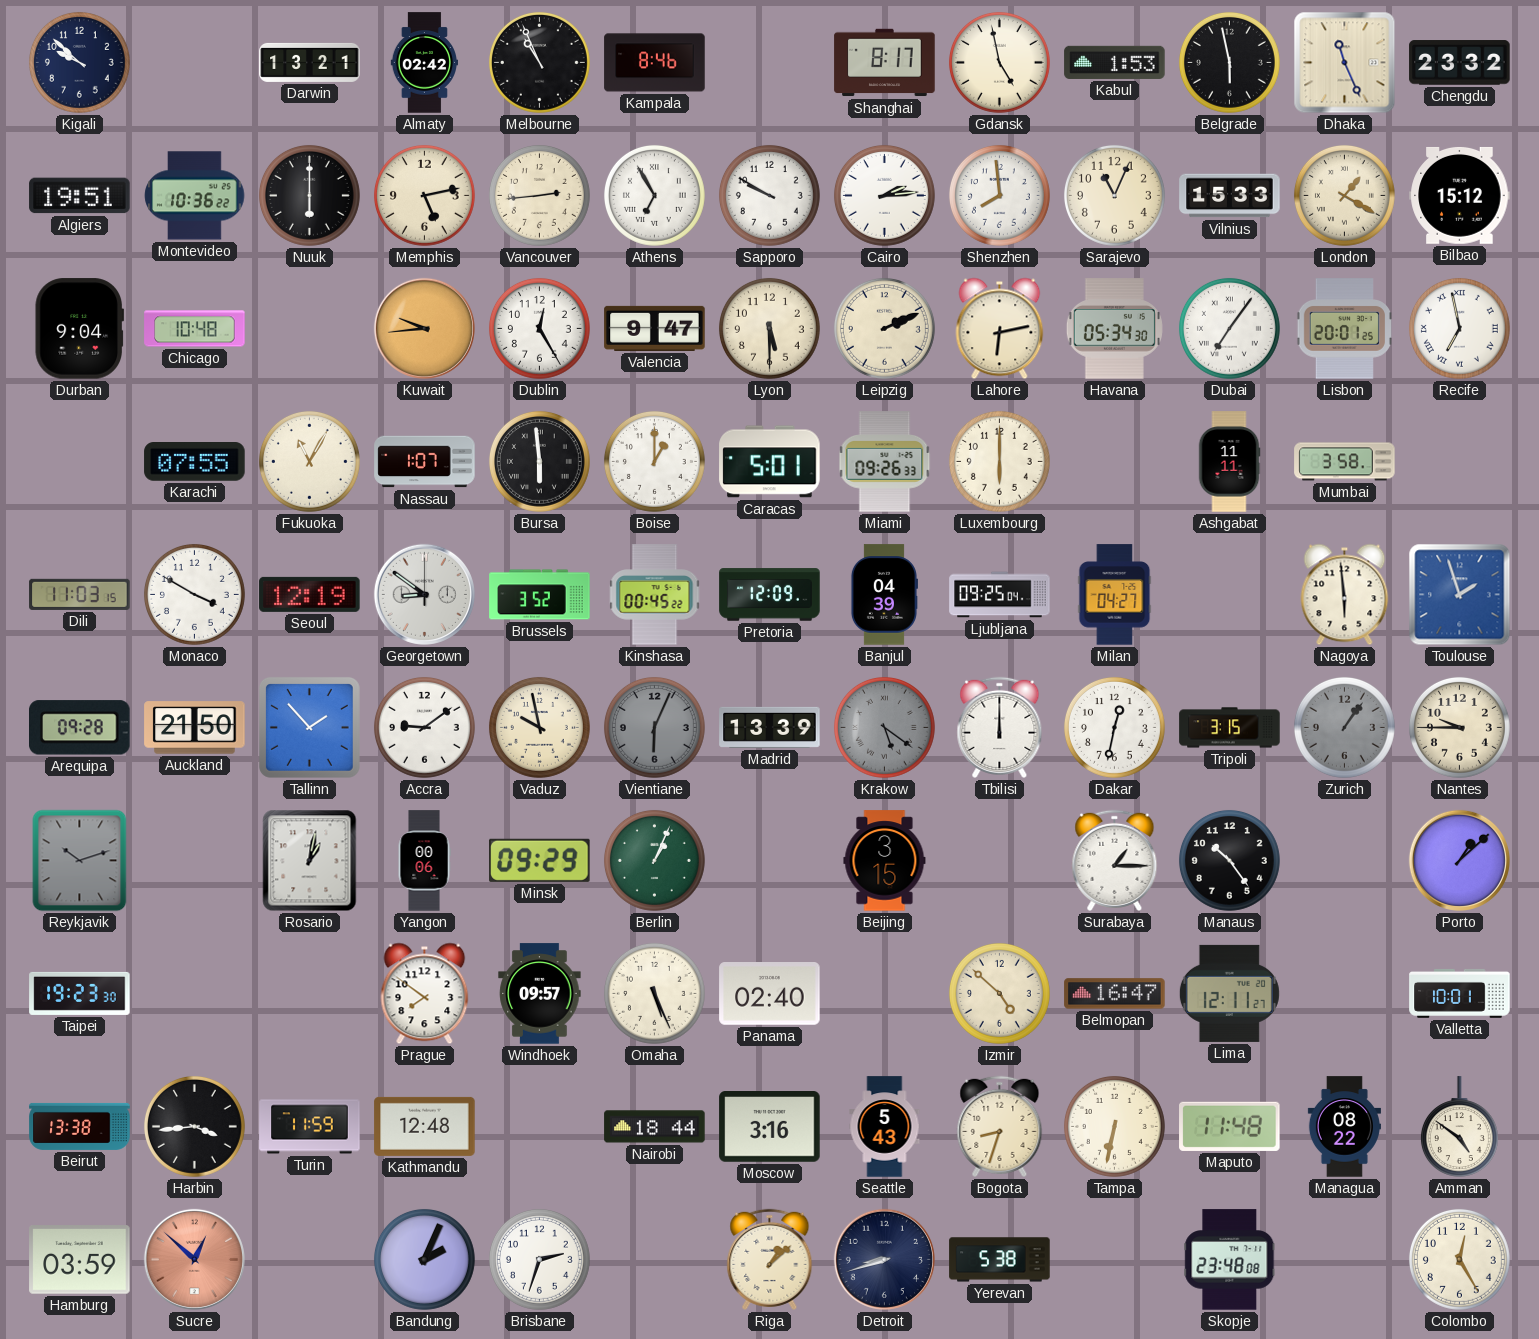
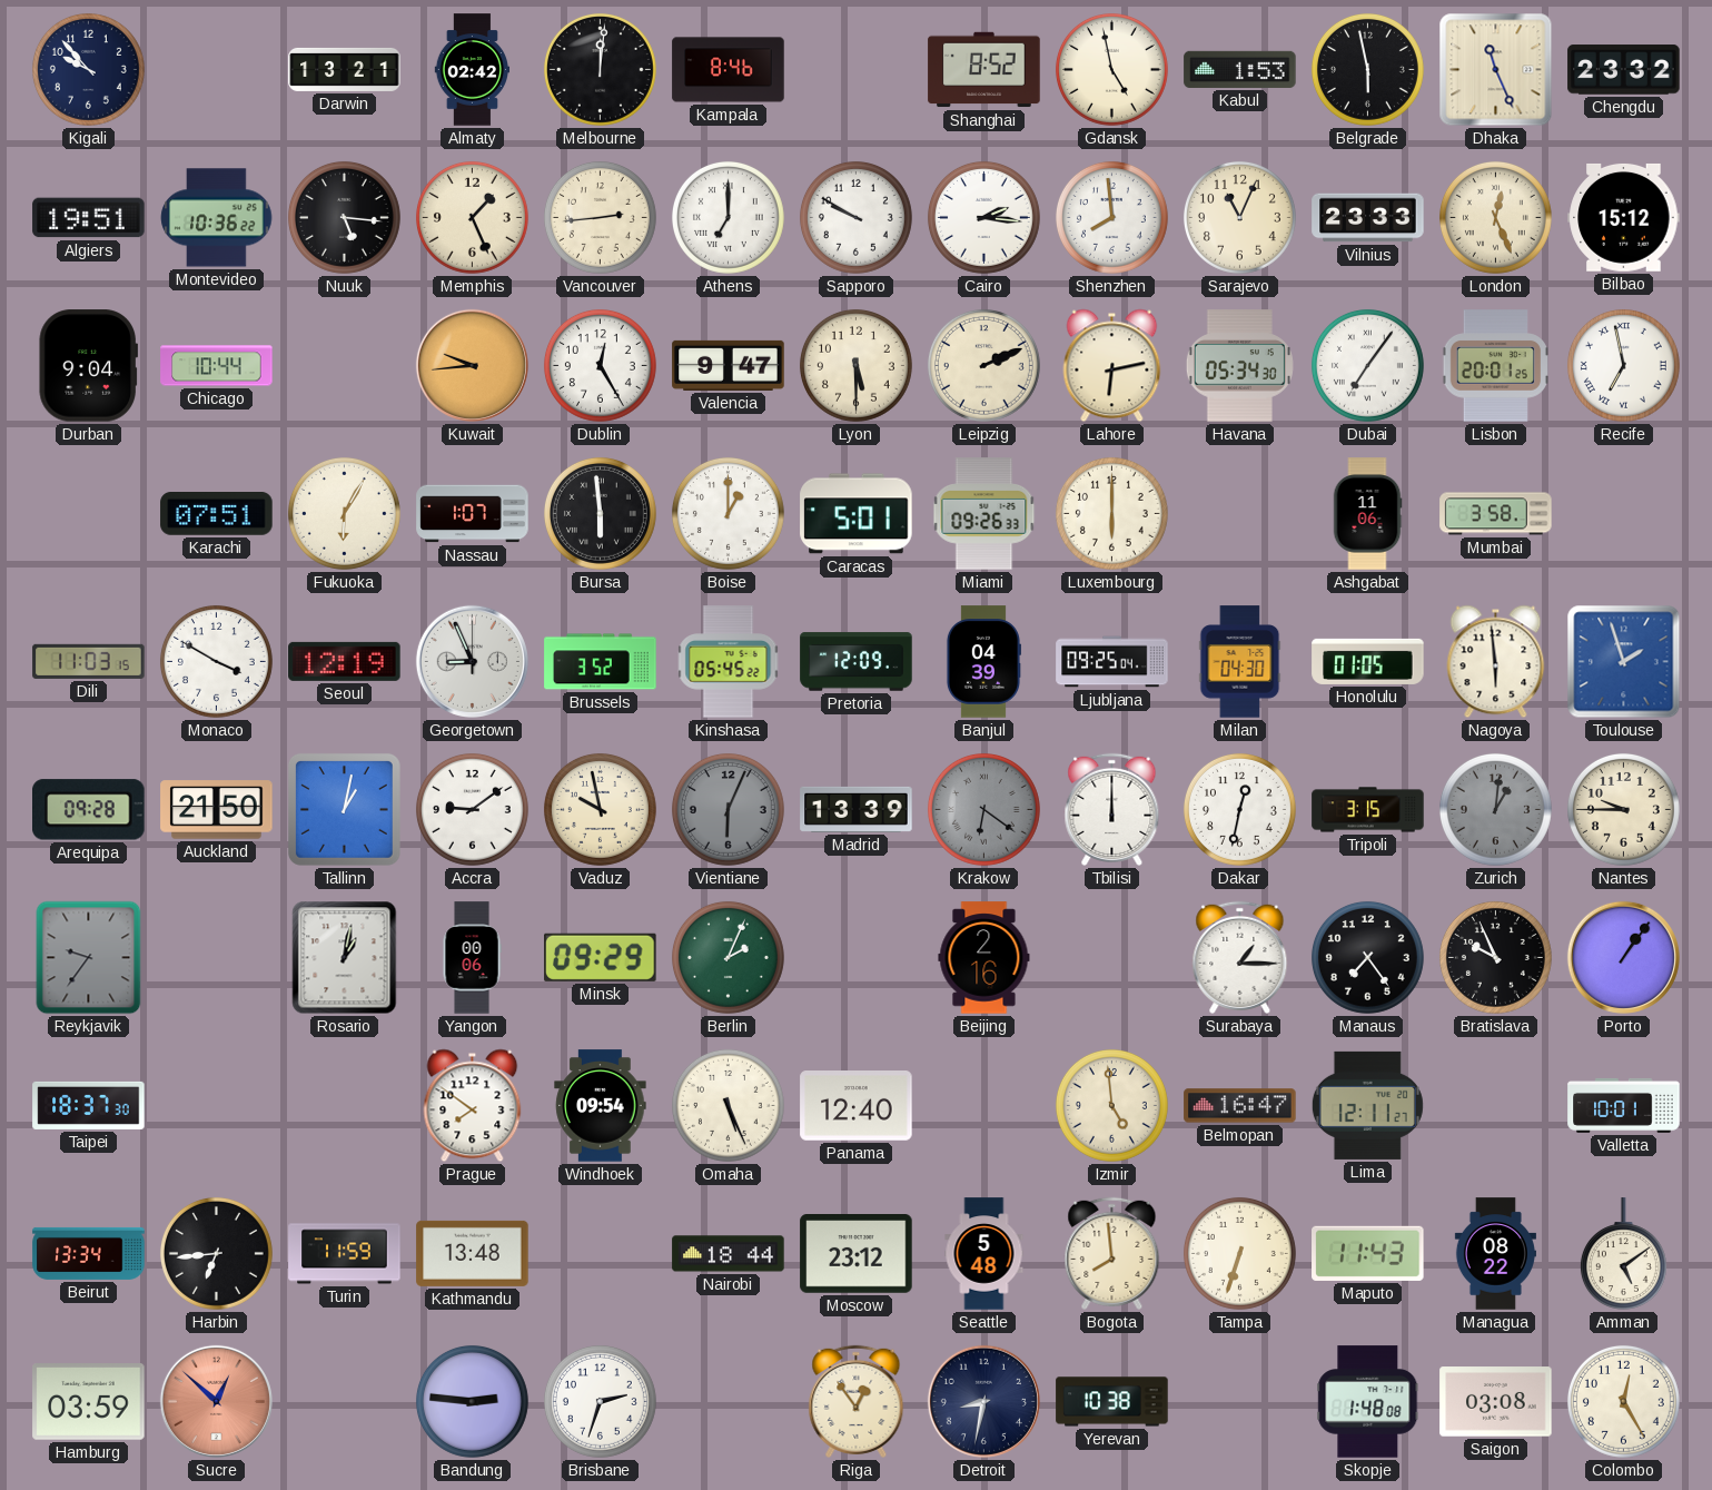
Kigali: 9:52 -> 9:53 (88, 69)
Melbourne: 10:56 -> 12:01 (600, 69)
Shanghai: 8:17 -> 8:52 (984, 70)
Nuuk: 6:00 -> 5:16 (344, 217)
Memphis: 5:13 -> 1:26 (472, 217)
Athens: 6:55 -> 7:00 (728, 217)
Cairo: 2:14 -> 2:16 (983, 217)
Vilnius: 15:33 -> 23:33 (1368, 218)
London: 1:20 -> 12:26 (1495, 217)
Chicago: 10:48 -> 10:44 (217, 366)
Karachi: 07:55 -> 07:51 (217, 514)
Fukuoka: 11:05 -> 6:05 (344, 513)
Ashgabat: 11:11 -> 11:06 (1367, 514)
Georgetown: 8:51 -> 8:56 (472, 661)
Kinshasa: 00:45 -> 05:45 (729, 662)
Milan: 04:27 -> 04:30 (1240, 662)
Honolulu: none -> 01:05 (1368, 661)
Tallinn: 1:53 -> 1:02 (344, 809)
Krakow: 5:21 -> 6:21 (983, 809)
Zurich: 1:06 -> 1:01 (1495, 809)
Reykjavik: 10:12 -> 9:36 (89, 958)
Berlin: 1:04 -> 2:04 (728, 957)
Beijing: 3:15 -> 2:16 (984, 958)
Manaus: 10:24 -> 7:24 (1367, 957)
Bratislava: none -> 9:56 (1495, 957)
Porto: 1:08 -> 1:06 (1623, 957)
Taipei: 19:23 -> 18:37 (89, 1105)
Windhoek: 09:57 -> 09:54 (601, 1106)
Panama: 02:40 -> 12:40 (857, 1106)
Izmir: 4:52 -> 4:59 (1111, 1105)
Beirut: 13:38 -> 13:34 (89, 1253)
Harbin: 3:44 -> 6:44 (216, 1253)
Kathmandu: 12:48 -> 13:48 (473, 1253)
Moscow: 3:16 -> 23:12 (857, 1254)
Seattle: 5:43 -> 5:48 (984, 1254)
Bogota: 8:33 -> 7:59 (1112, 1253)
Tampa: 6:32 -> 6:33 (1239, 1253)
Maputo: 11:48 -> 11:43 (1368, 1253)
Amman: 4:51 -> 5:09 (1623, 1254)
Bandung: 2:04 -> 2:46 (472, 1401)
Riga: 1:08 -> 12:54 (857, 1401)
Detroit: 8:42 -> 8:32 (983, 1401)
Yerevan: 5:38 -> 10:38 (1112, 1402)
Skopje: 23:48 -> 1:48 (1368, 1402)
Saigon: none -> 03:08 (1496, 1402)
